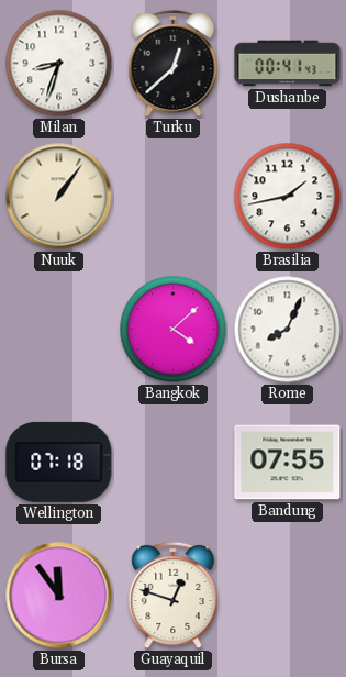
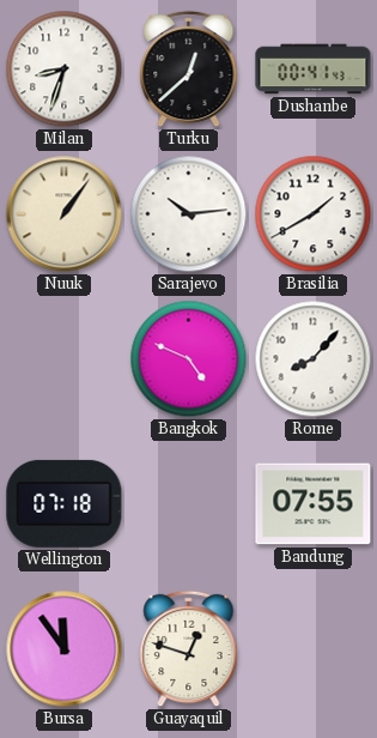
Sarajevo: none -> 10:14 (189, 214)
Brasilia: 1:43 -> 1:40 (314, 214)
Bangkok: 4:08 -> 4:49 (189, 359)
Rome: 8:04 -> 8:07 (314, 359)
